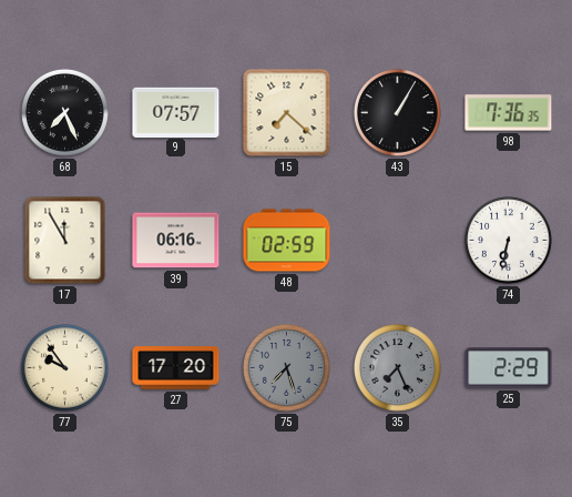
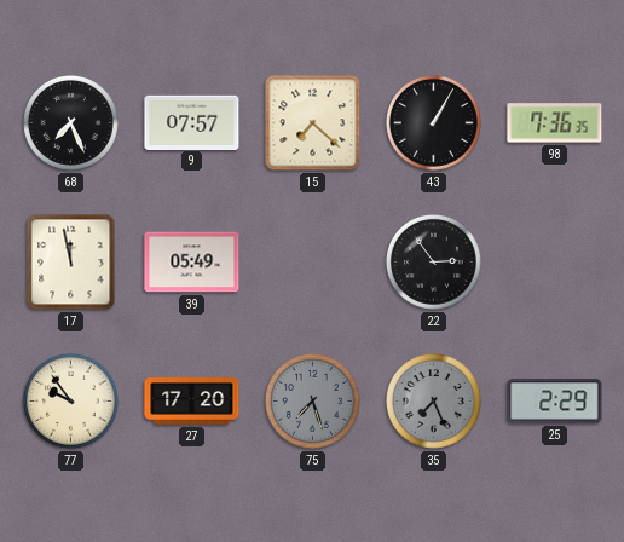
17: 11:55 -> 11:58 (71, 263)
39: 06:16 -> 05:49 (192, 263)
48: 02:59 -> none (287, 241)
22: none -> 2:54 (433, 261)
74: 6:32 -> none (508, 240)
